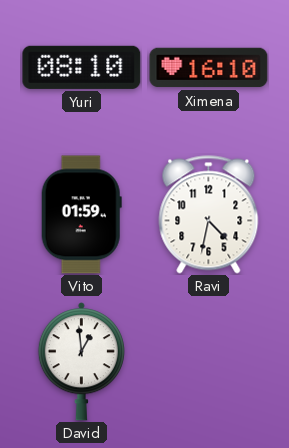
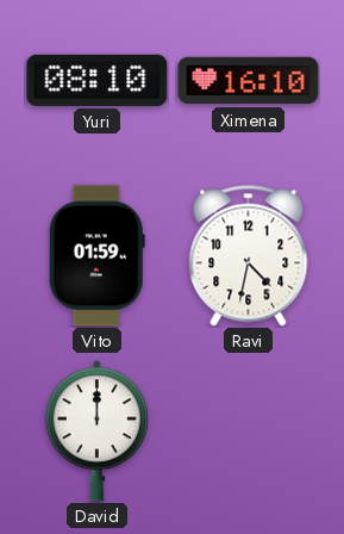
David: 12:59 -> 12:00 (96, 431)
